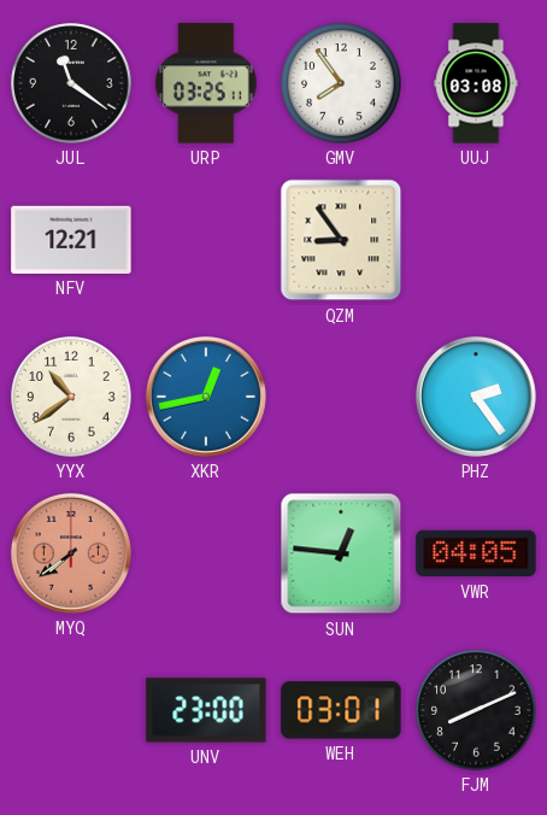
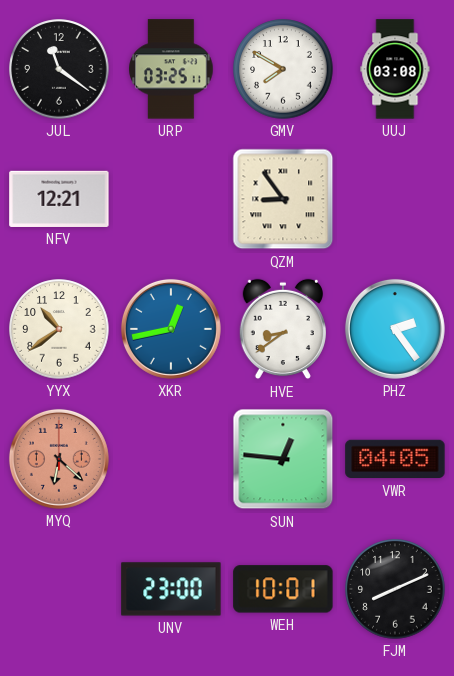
GMV: 7:54 -> 7:50 (283, 69)
HVE: none -> 8:39 (283, 329)
MYQ: 7:39 -> 6:22 (59, 459)
WEH: 03:01 -> 10:01 (283, 589)
